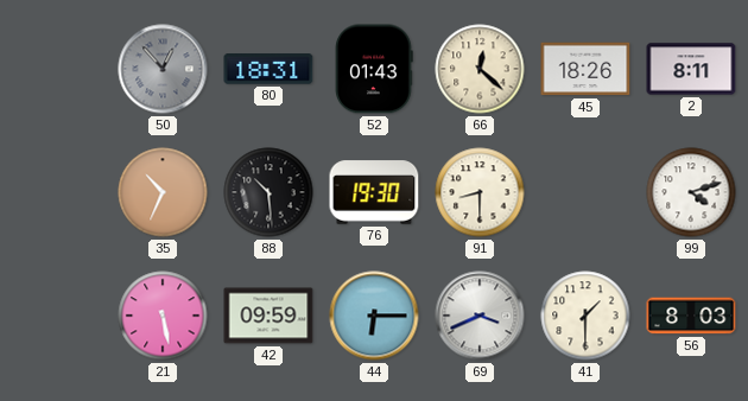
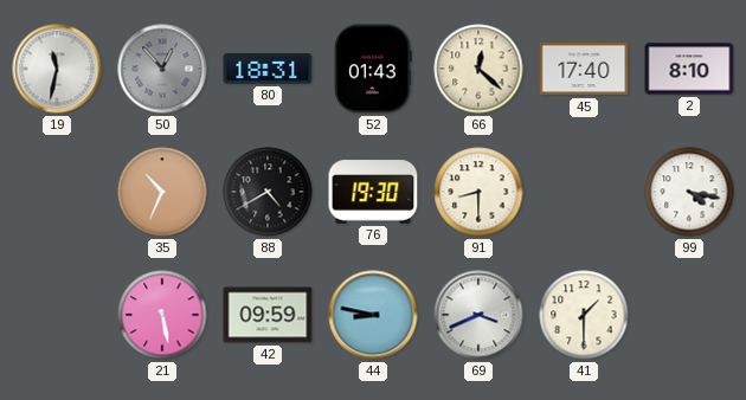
19: none -> 11:32 (57, 69)
45: 18:26 -> 17:40 (584, 69)
2: 8:11 -> 8:10 (689, 69)
88: 10:29 -> 4:40 (268, 192)
99: 4:12 -> 4:17 (689, 192)
44: 6:15 -> 8:47 (373, 315)
56: 8:03 -> none (691, 316)
